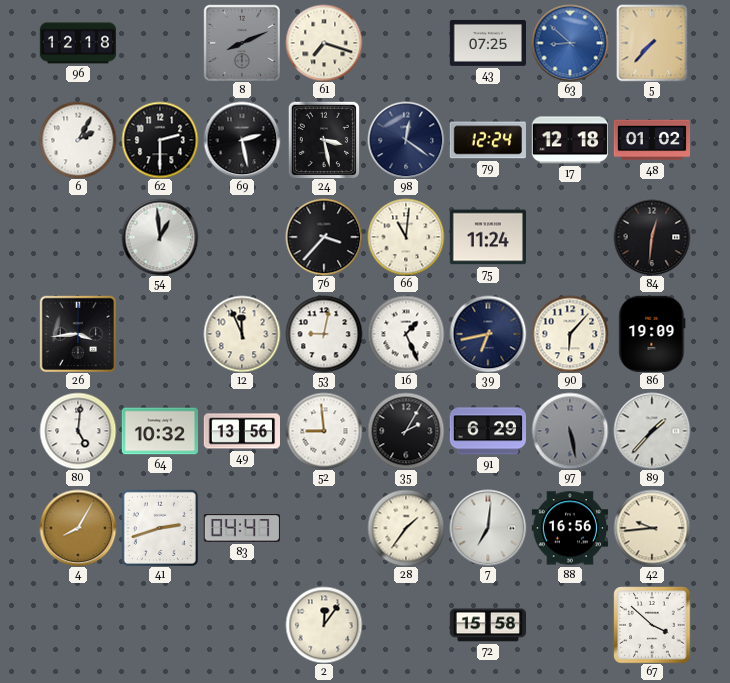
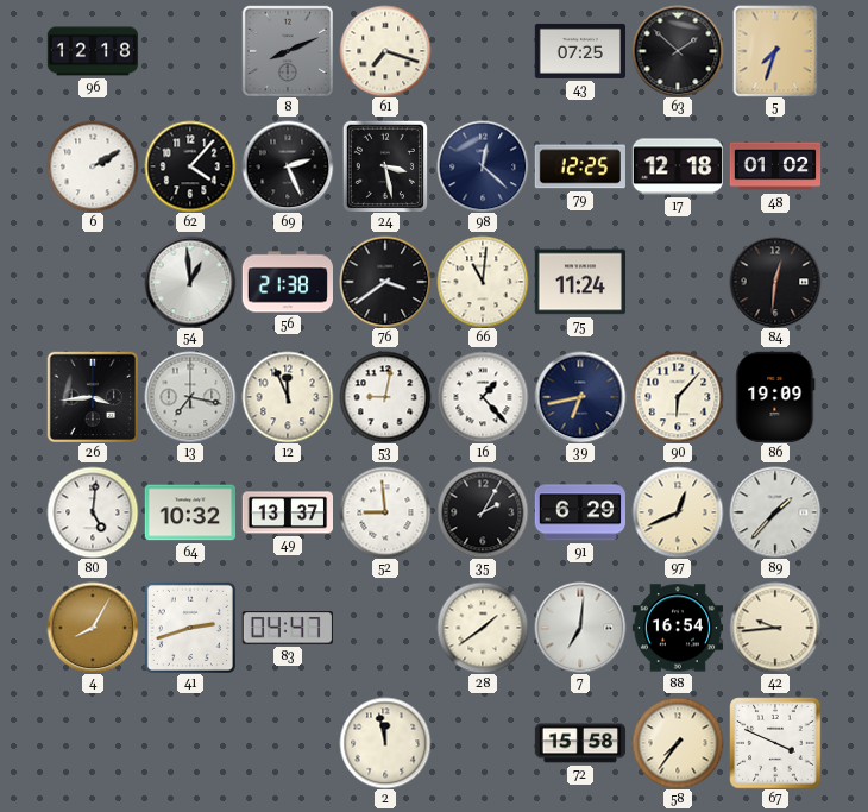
63: 8:52 -> 1:52 (678, 51)
63 dial: blue -> black (678, 51)
5: 7:37 -> 7:33 (775, 51)
6: 2:05 -> 2:10 (93, 166)
62: 2:30 -> 4:07 (190, 166)
69: 2:28 -> 2:26 (288, 166)
98: 12:21 -> 12:22 (483, 166)
79: 12:24 -> 12:25 (580, 166)
56: none -> 21:38 (287, 282)
76: 3:37 -> 3:39 (385, 282)
13: none -> 7:17 (190, 397)
16: 1:26 -> 1:23 (483, 397)
49: 13:56 -> 13:37 (287, 512)
97: 5:28 -> 12:41 (678, 512)
97 dial: grey -> cream (678, 512)
28: 1:36 -> 1:39 (483, 628)
88: 16:56 -> 16:54 (677, 628)
2: 12:06 -> 11:58 (385, 743)
58: none -> 7:36 (678, 743)
67: 3:52 -> 3:49 (775, 743)
